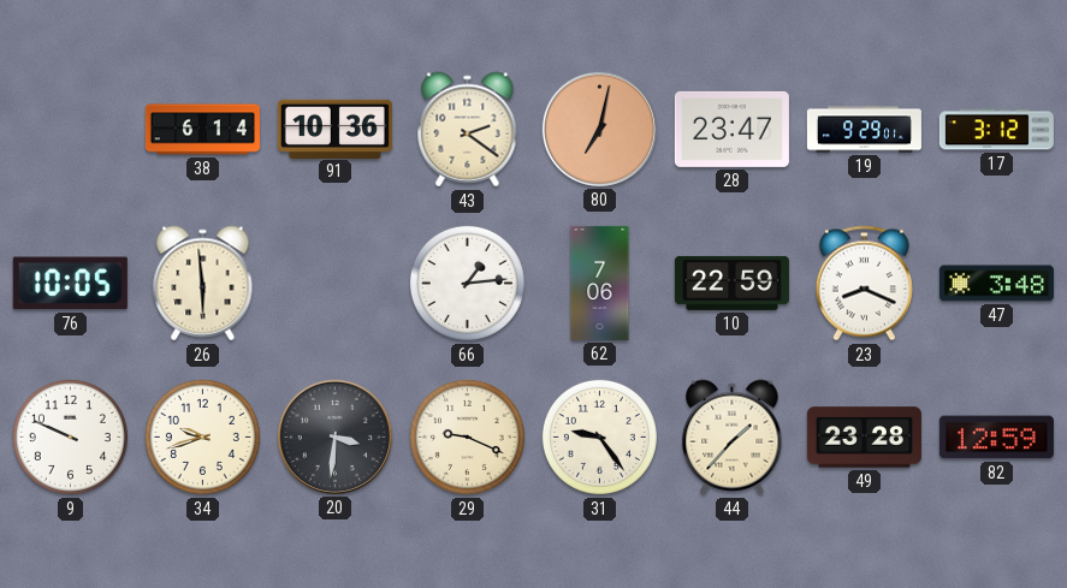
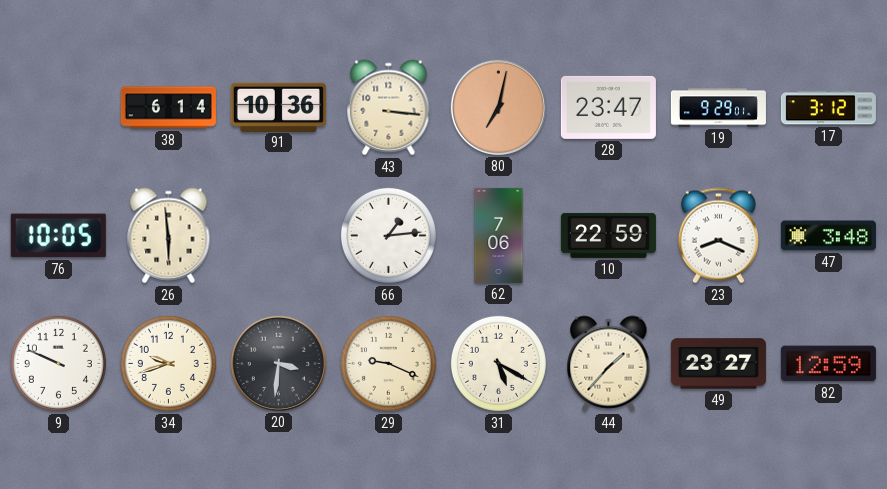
43: 2:21 -> 3:16 (389, 108)
31: 9:24 -> 5:20 (498, 363)
49: 23:28 -> 23:27 (718, 364)
